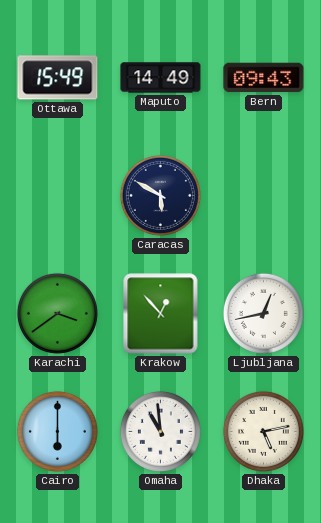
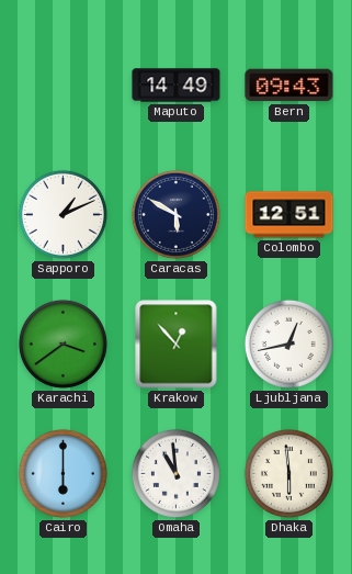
Ottawa: 15:49 -> none (58, 78)
Sapporo: none -> 1:11 (63, 214)
Colombo: none -> 12:51 (289, 215)
Dhaka: 5:13 -> 5:59 (288, 473)
